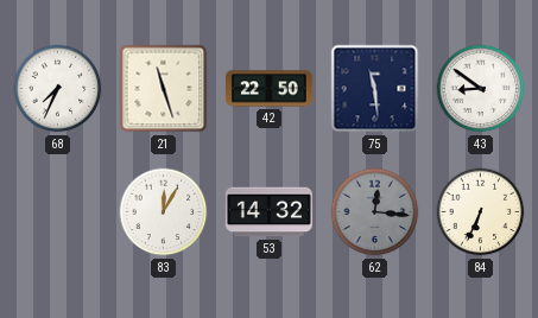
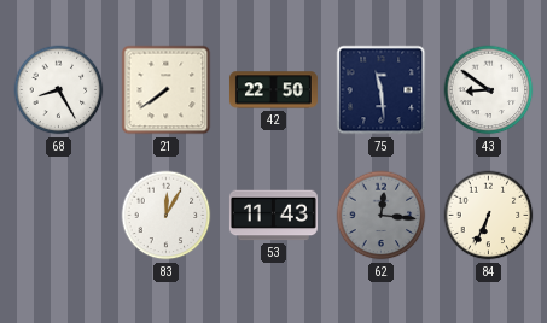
68: 7:34 -> 8:25 (59, 90)
21: 11:27 -> 7:39 (167, 90)
53: 14:32 -> 11:43 (273, 216)
